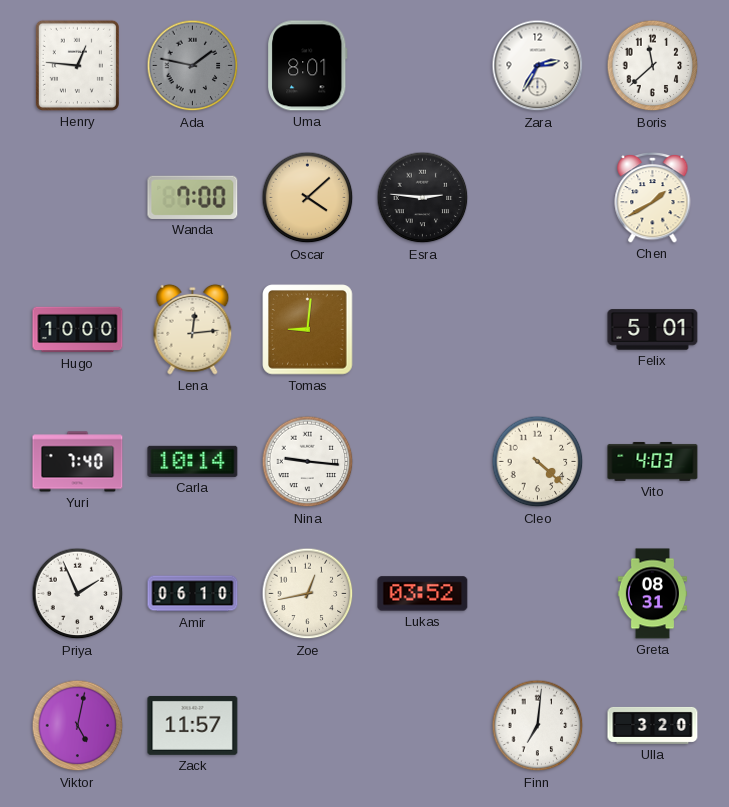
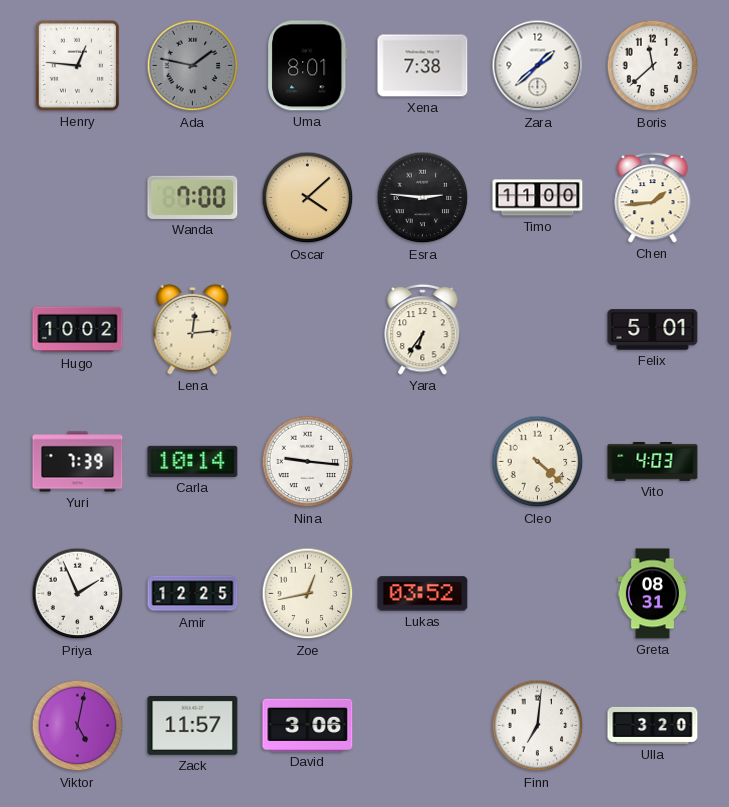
Xena: none -> 7:38 (423, 66)
Zara: 2:35 -> 1:38 (538, 66)
Timo: none -> 11:00 (538, 198)
Chen: 1:40 -> 1:44 (653, 197)
Hugo: 10:00 -> 10:02 (78, 330)
Tomas: 9:01 -> none (308, 330)
Yara: none -> 6:36 (423, 329)
Yuri: 7:40 -> 7:39 (78, 462)
Amir: 06:10 -> 12:25 (193, 594)
David: none -> 3:06 (308, 725)
